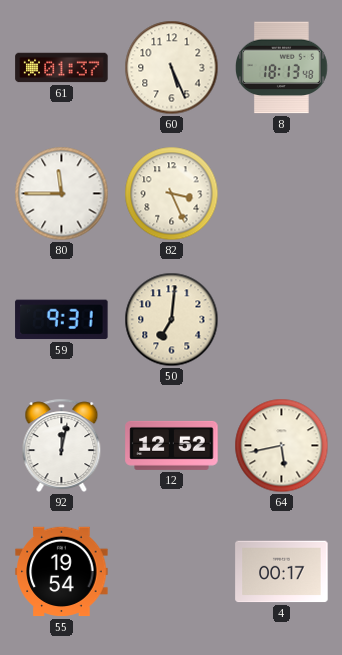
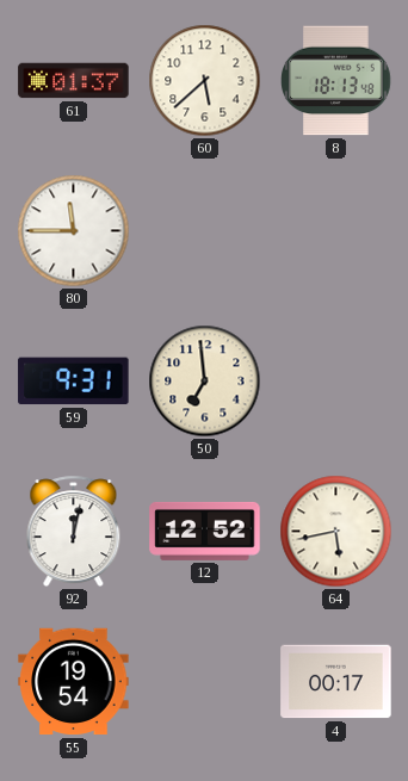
60: 5:26 -> 5:38 (205, 81)
82: 3:26 -> none (172, 194)
50: 7:01 -> 6:59 (205, 382)
